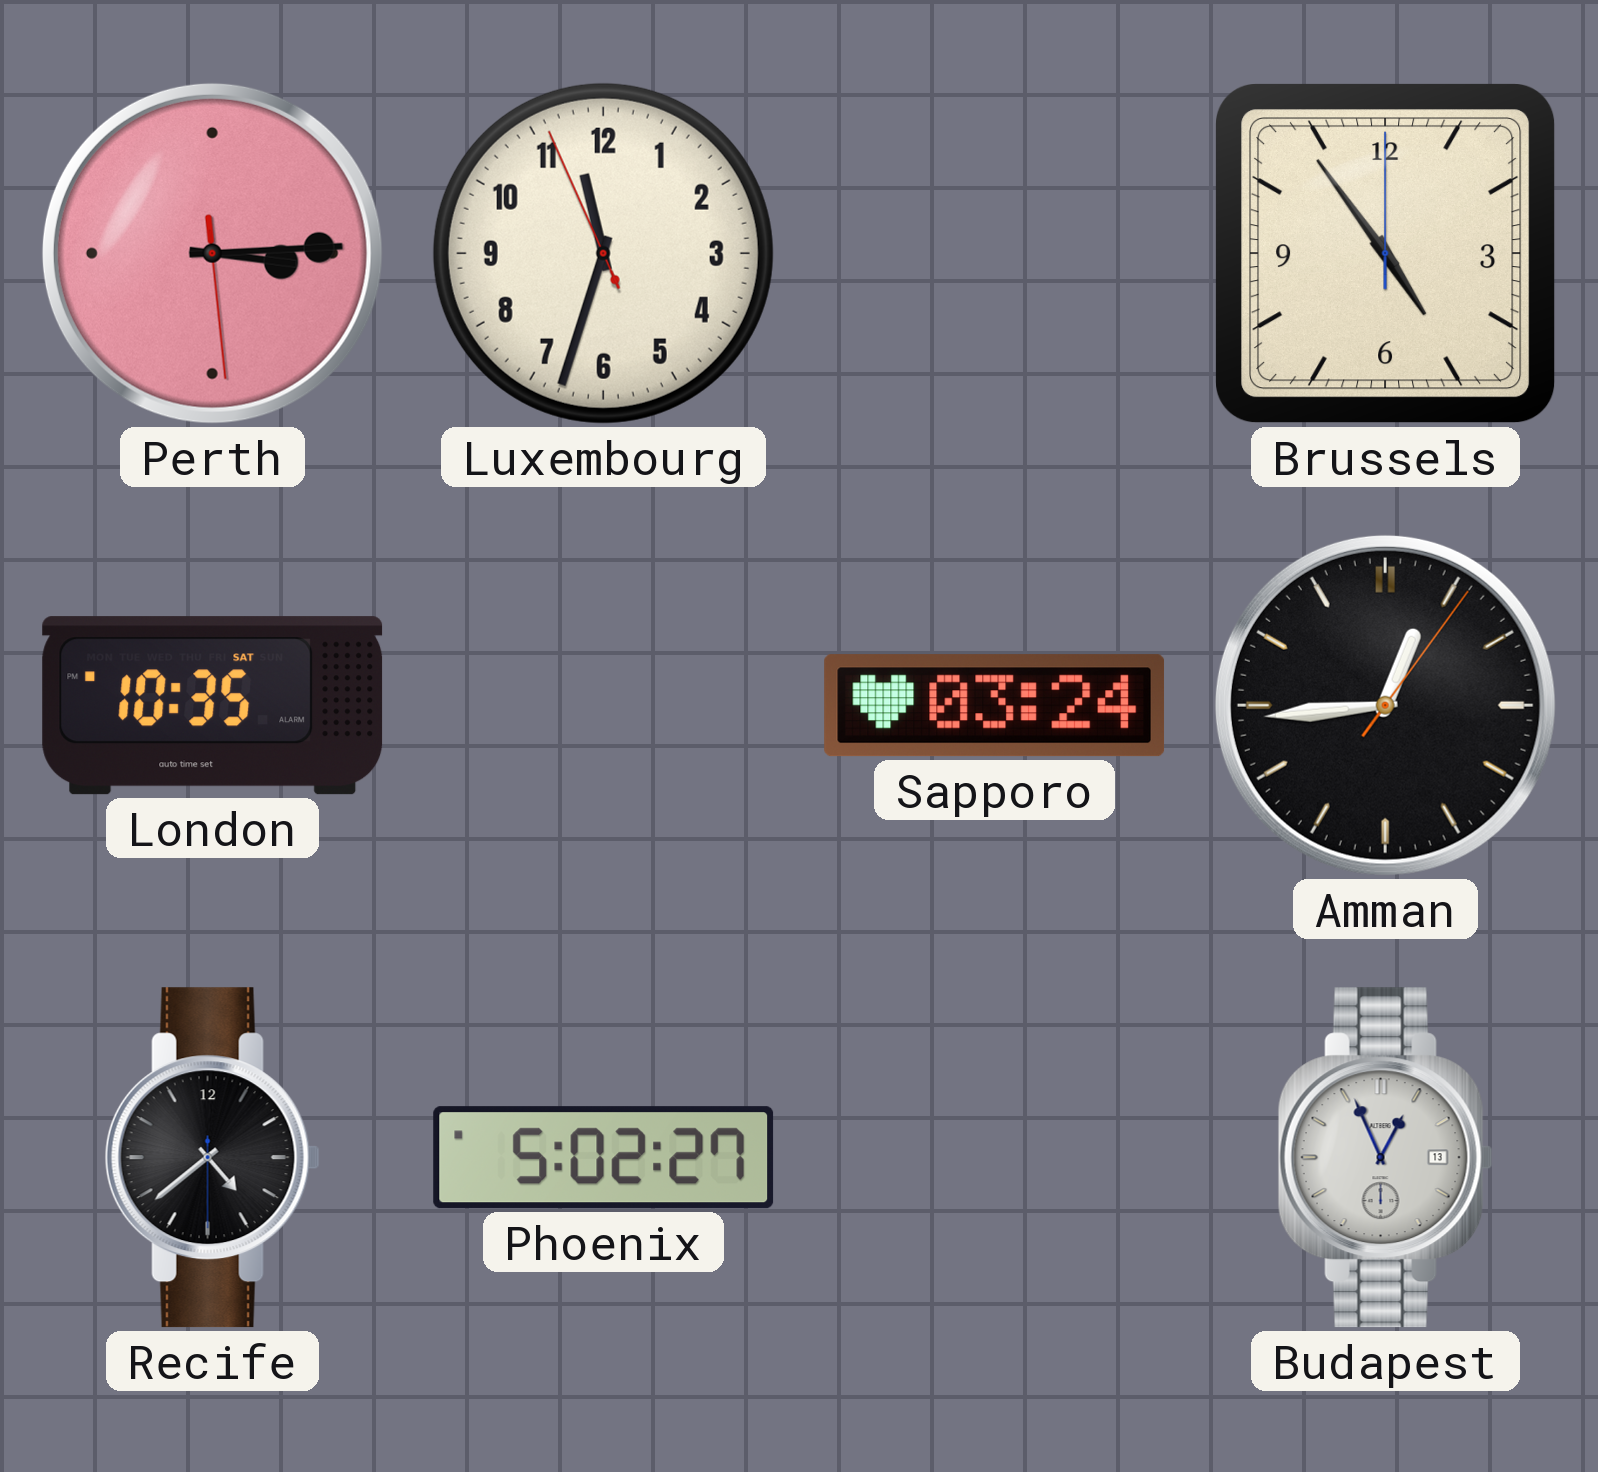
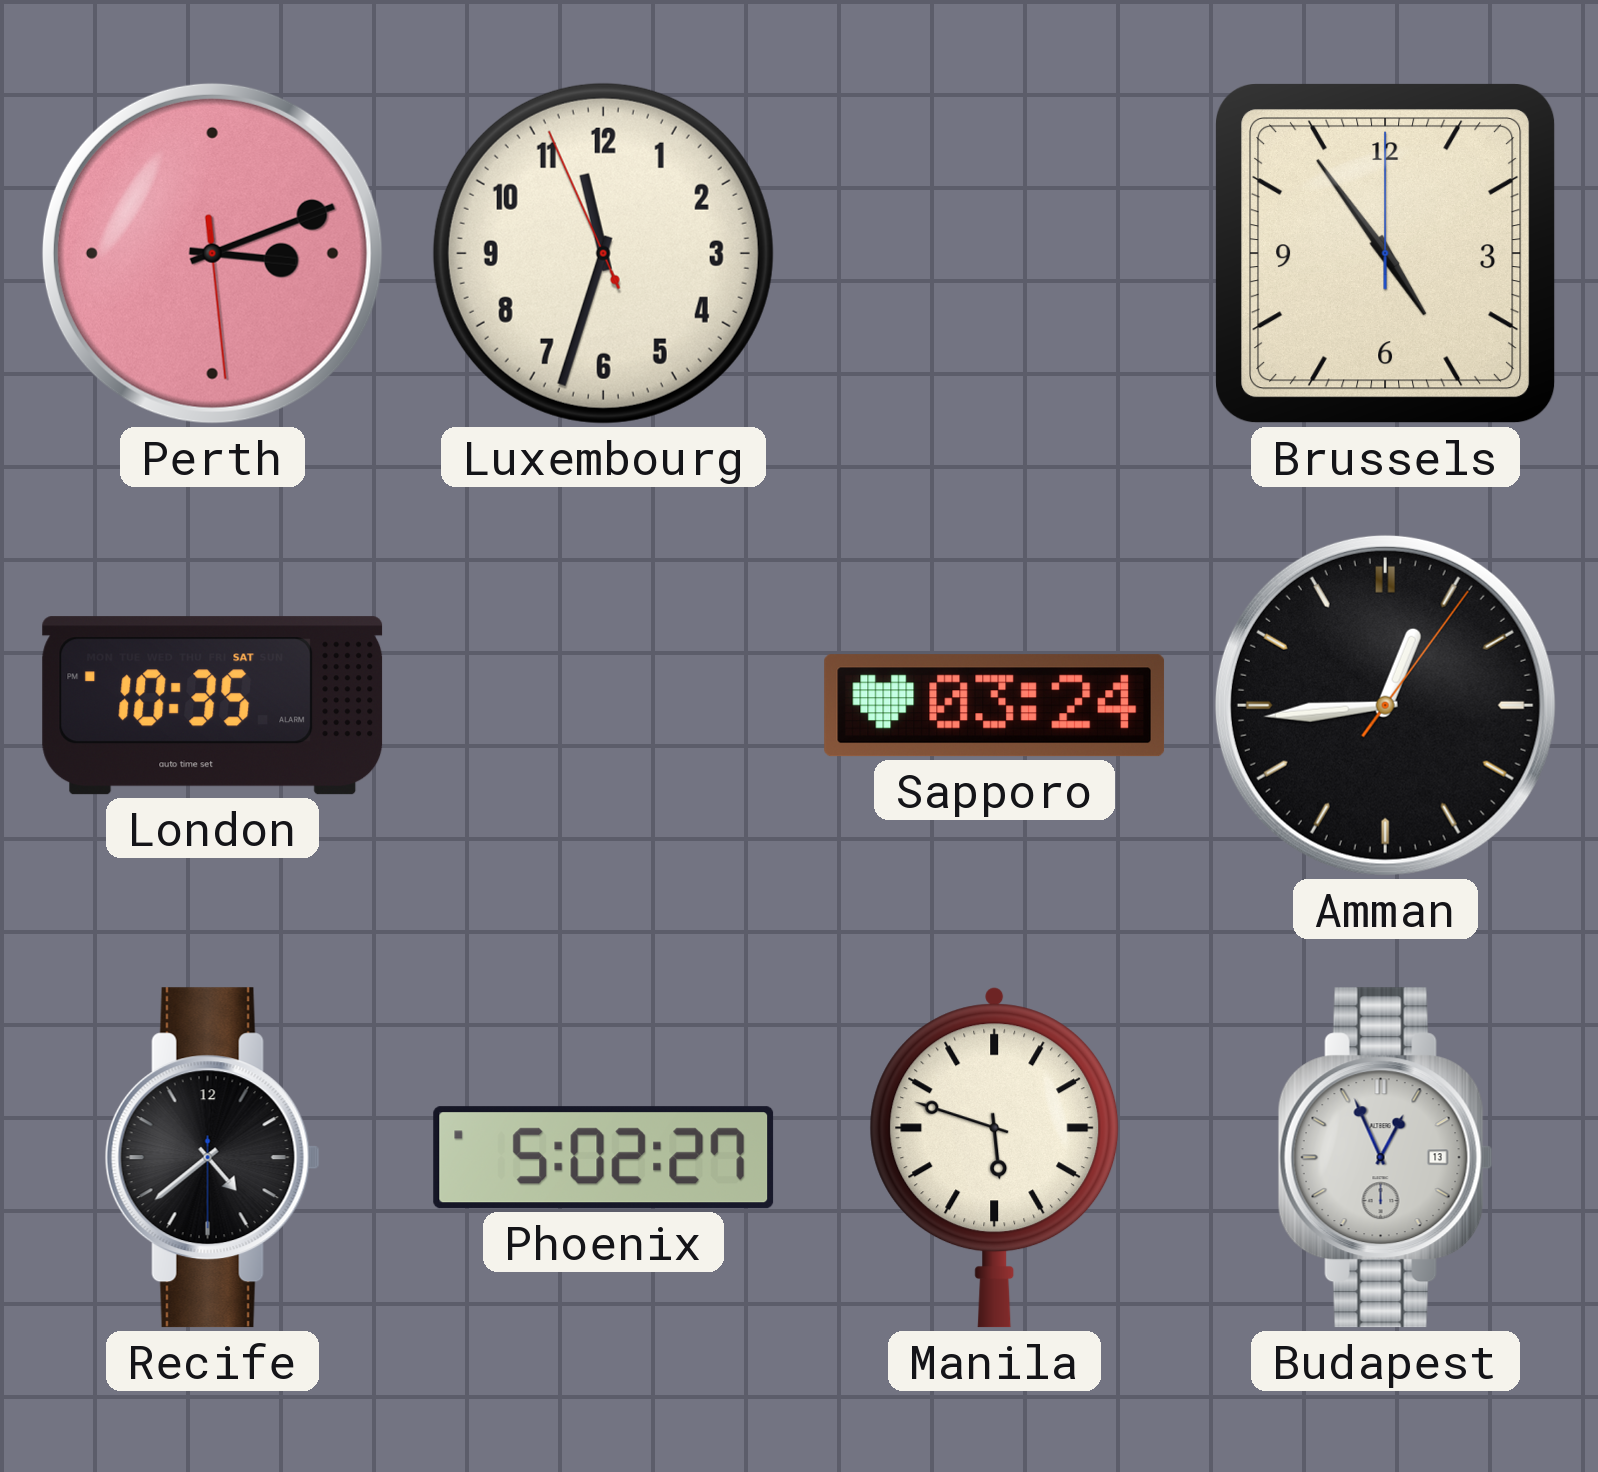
Perth: 3:14 -> 3:11 (212, 253)
Manila: none -> 5:48 (995, 1158)
